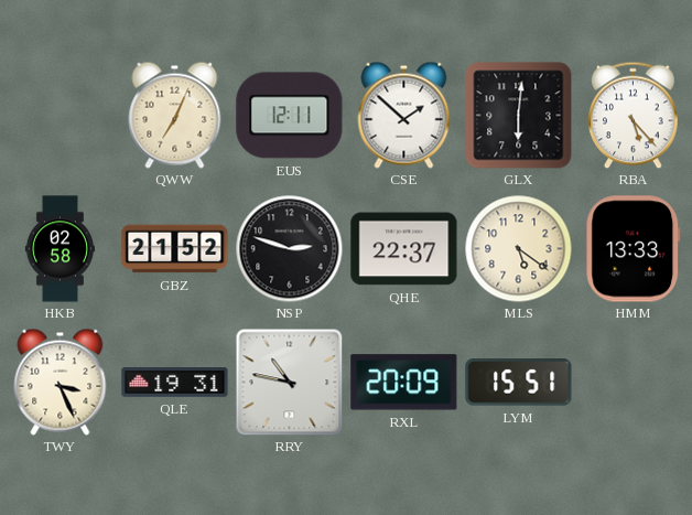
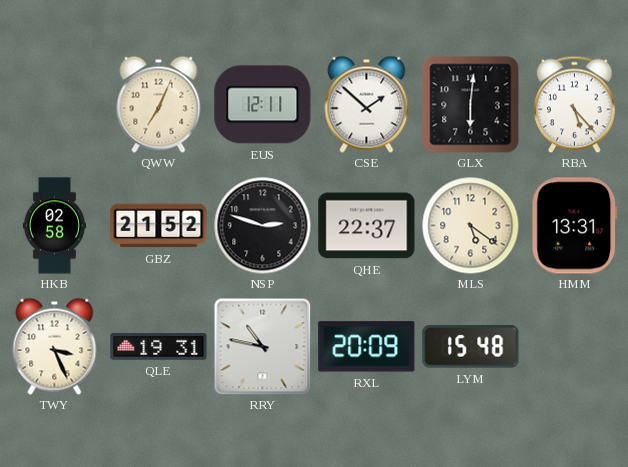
HMM: 13:33 -> 13:31 (575, 226)
LYM: 15:51 -> 15:48 (471, 347)
